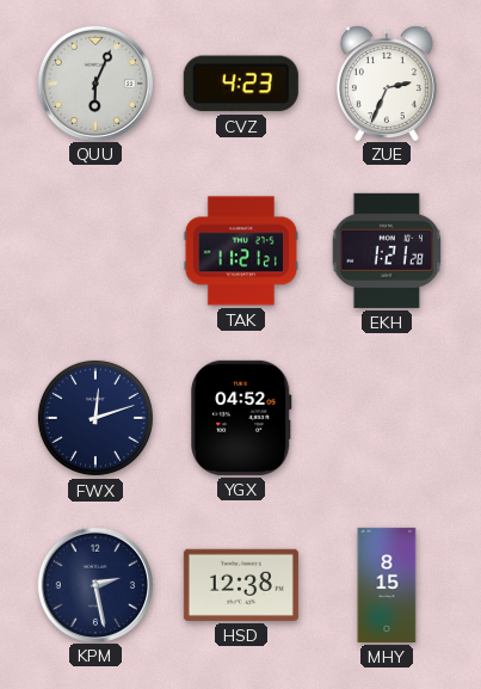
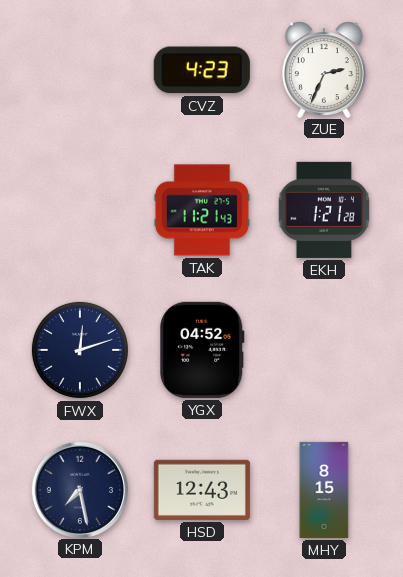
QUU: 6:04 -> none (94, 82)
TAK: 11:21:21 -> 11:21:43 (202, 210)
KPM: 2:28 -> 7:28 (79, 489)
HSD: 12:38 -> 12:43 (202, 490)
